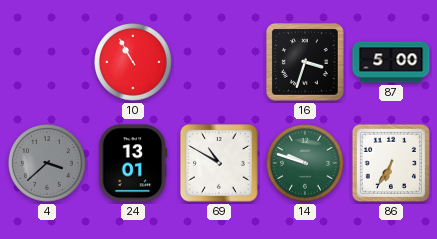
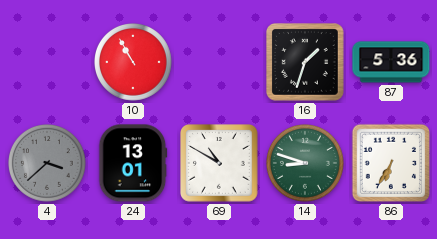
16: 3:33 -> 1:33 (305, 62)
87: 5:00 -> 5:36 (391, 62)
14: 9:48 -> 8:48 (306, 164)
